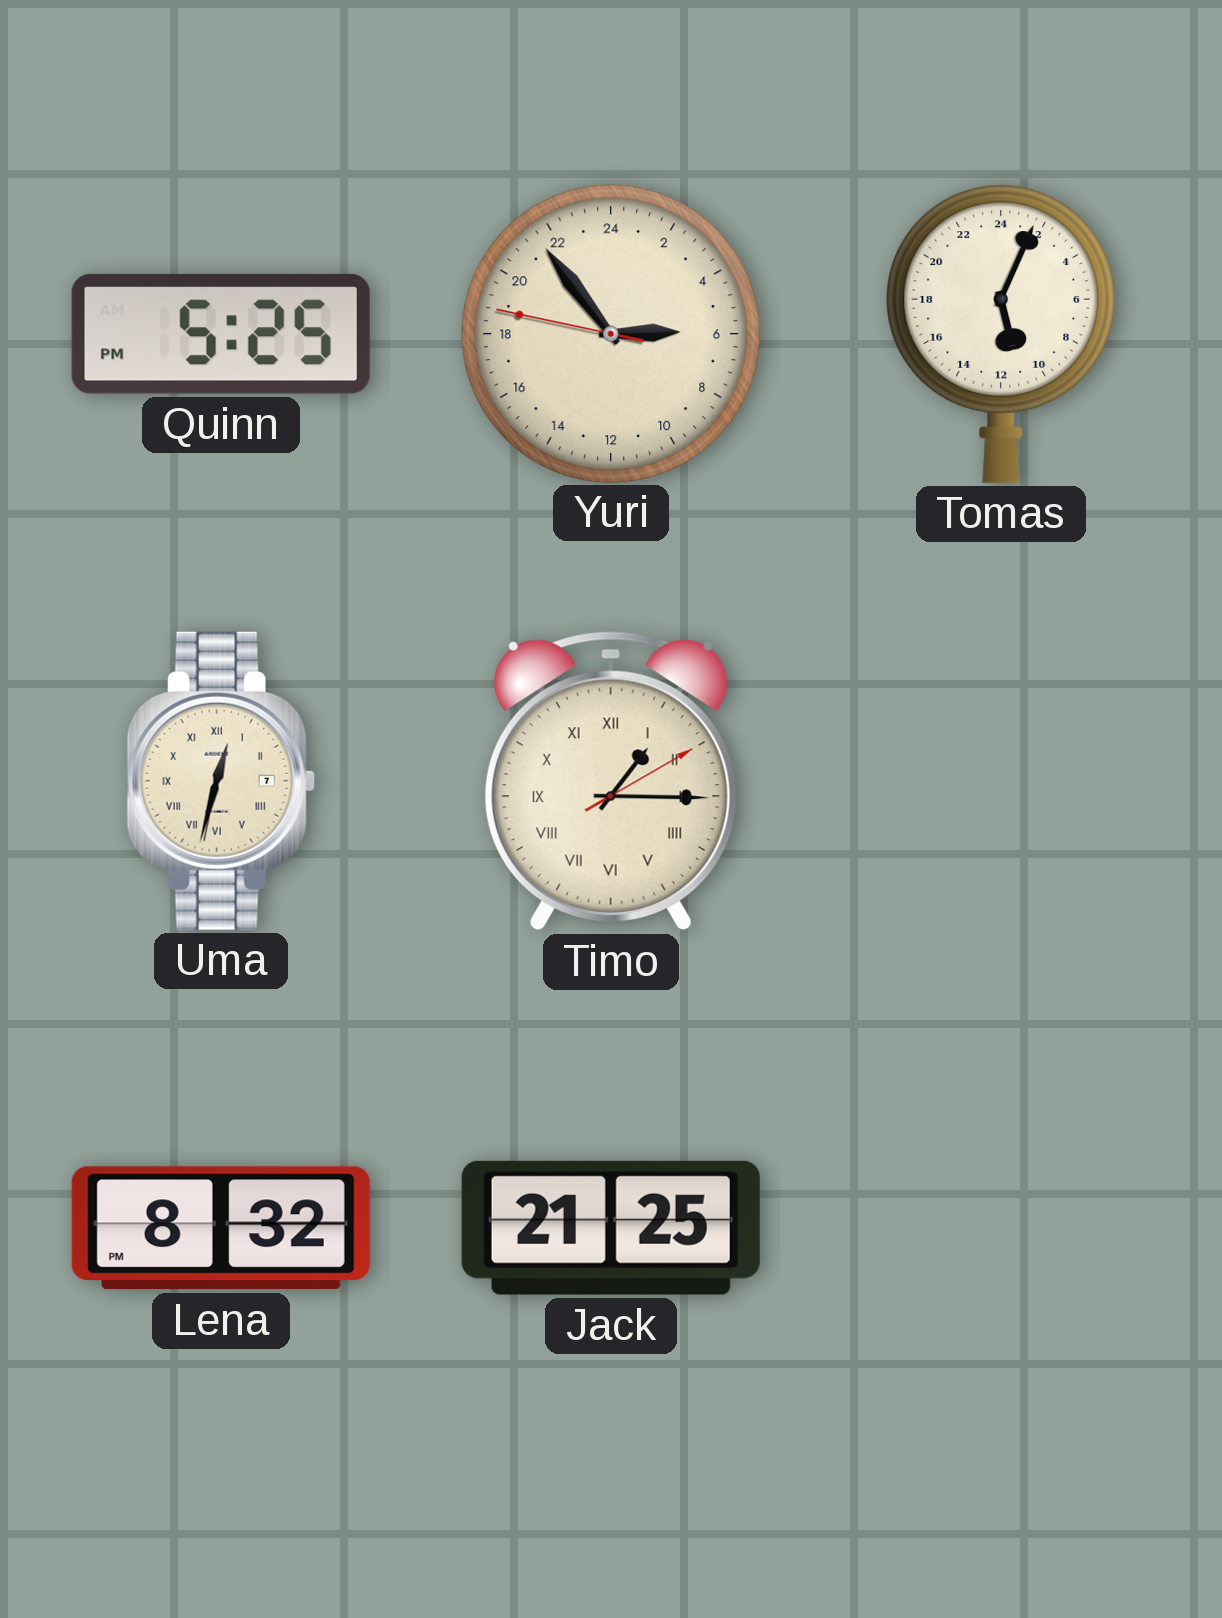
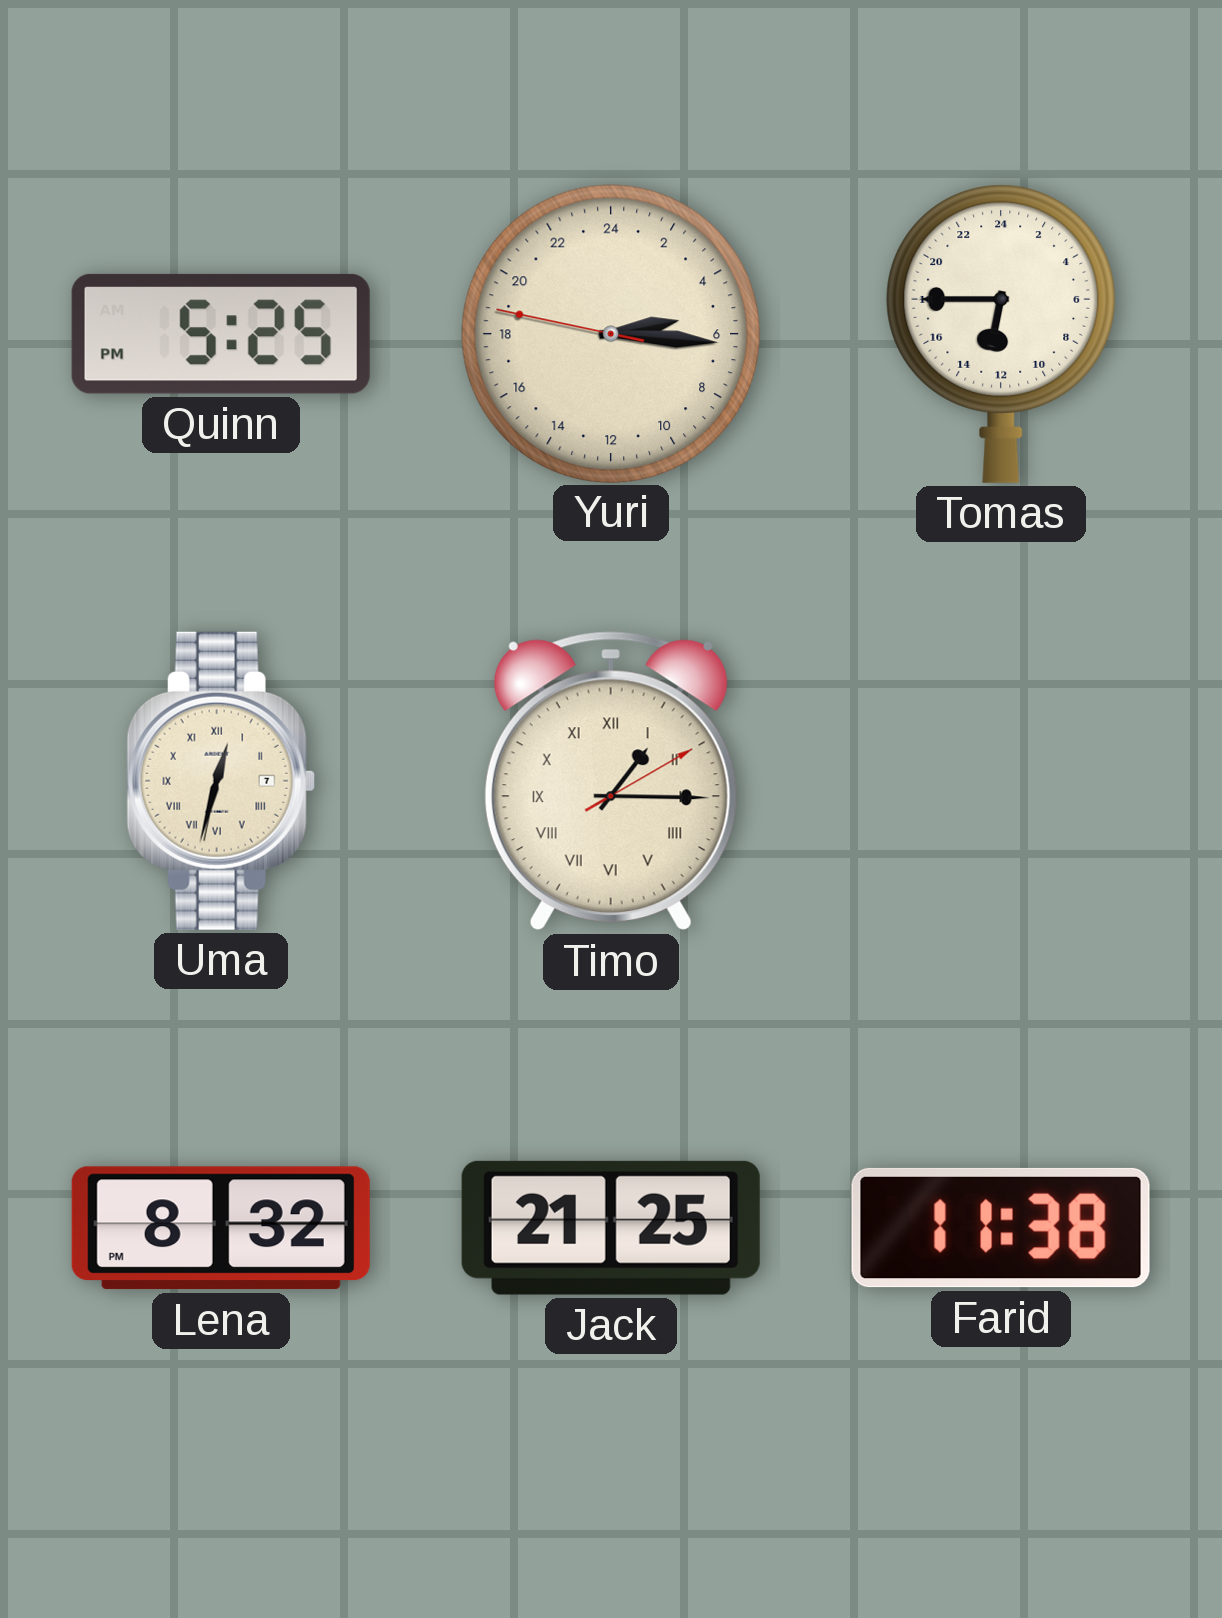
Yuri: 5:53 -> 5:15 (610, 333)
Tomas: 11:04 -> 12:45 (1001, 334)
Farid: none -> 11:38 (1001, 1228)
